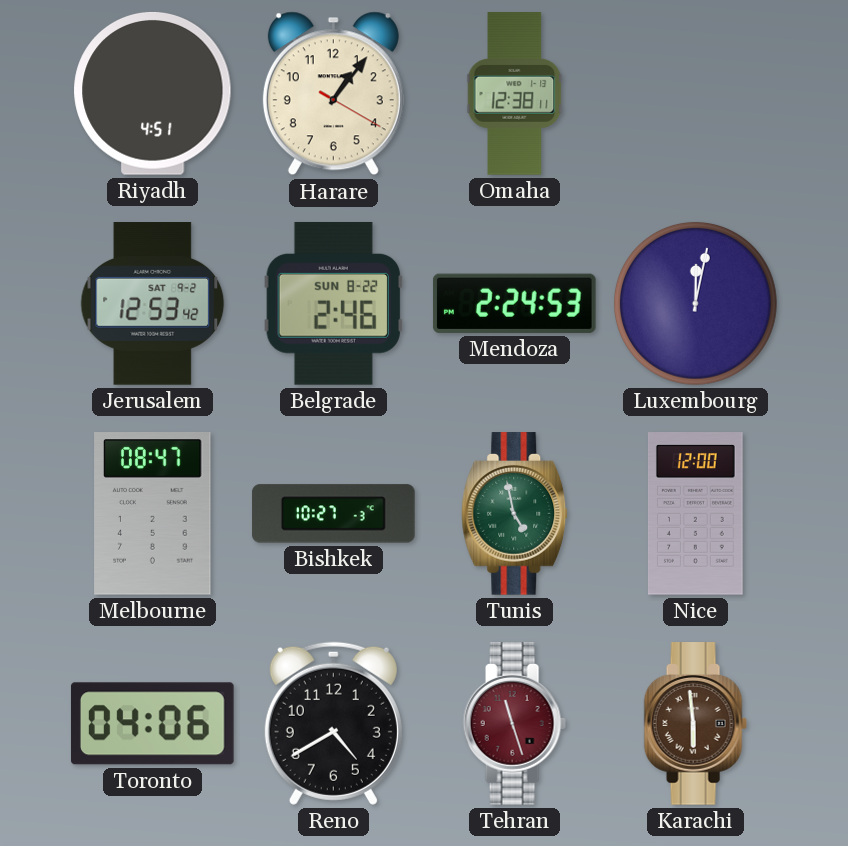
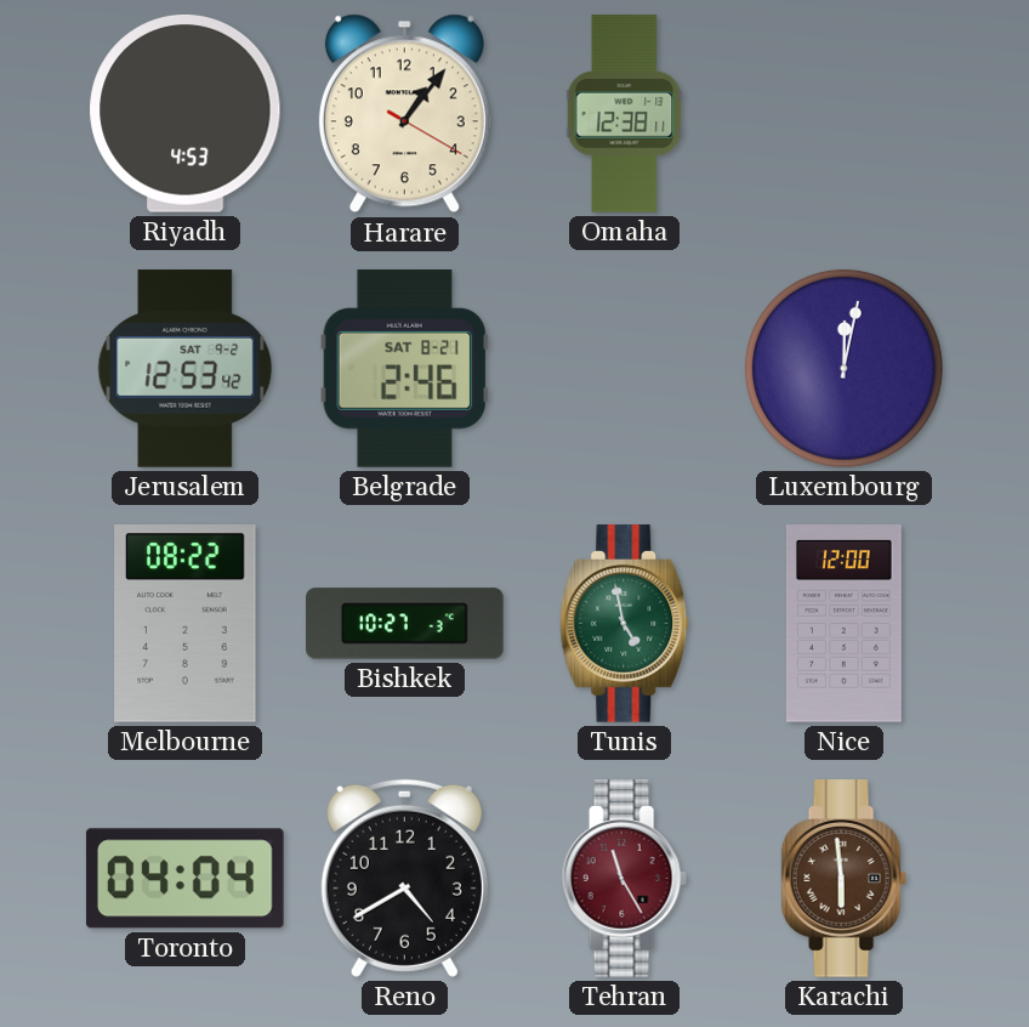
Riyadh: 4:51 -> 4:53 (186, 113)
Belgrade date: SUN 8-22 -> SAT 8-21 (405, 369)
Mendoza: 2:24 -> none (514, 303)
Melbourne: 08:47 -> 08:22 (186, 624)
Toronto: 04:06 -> 04:04 (184, 879)
Tehran: 11:27 -> 11:25 (624, 879)
